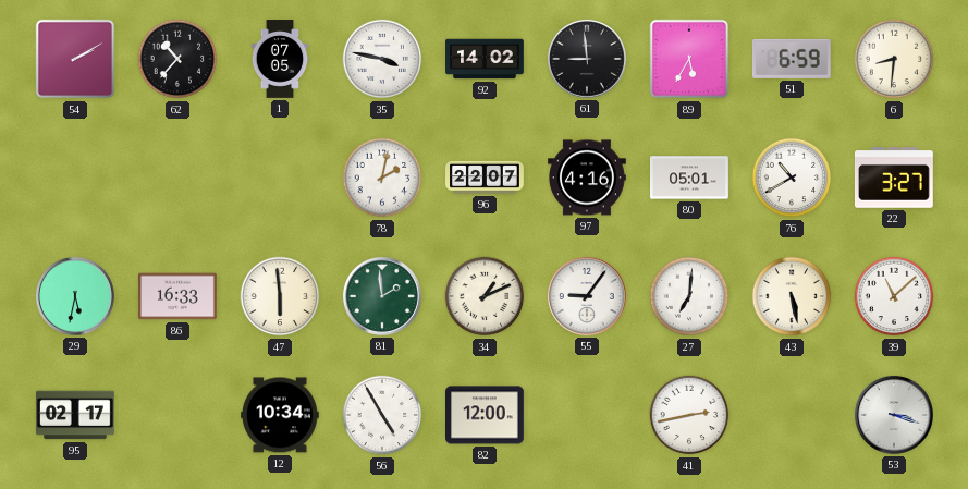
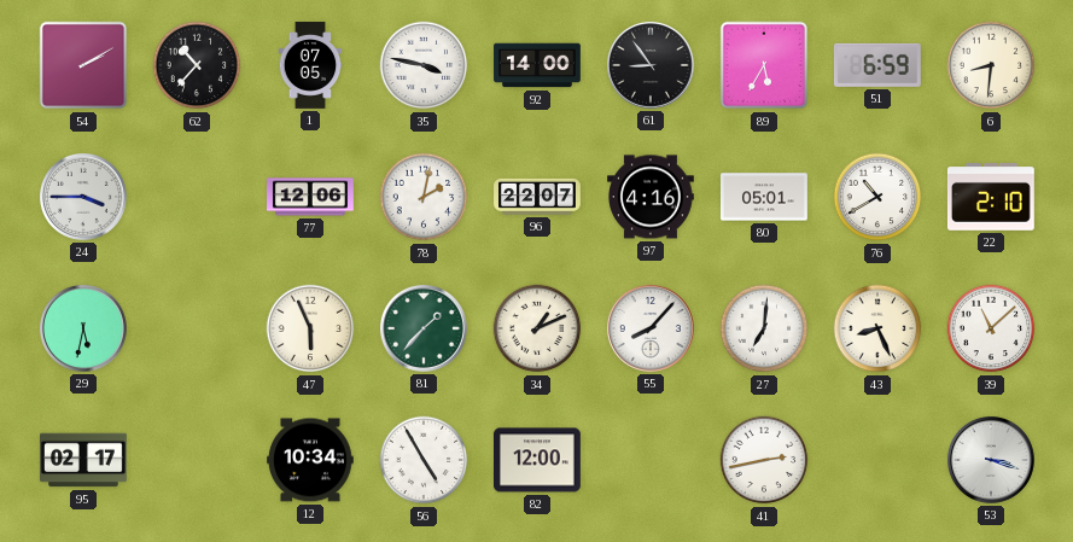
92: 14:02 -> 14:00 (537, 65)
61: 8:59 -> 8:54 (651, 65)
24: none -> 3:45 (83, 197)
77: none -> 12:06 (311, 197)
22: 3:27 -> 2:10 (991, 198)
86: 16:33 -> none (179, 296)
47: 5:59 -> 5:56 (310, 328)
81: 1:59 -> 1:37 (424, 328)
55: 9:06 -> 8:07 (651, 328)
43: 5:28 -> 8:26 (877, 328)
